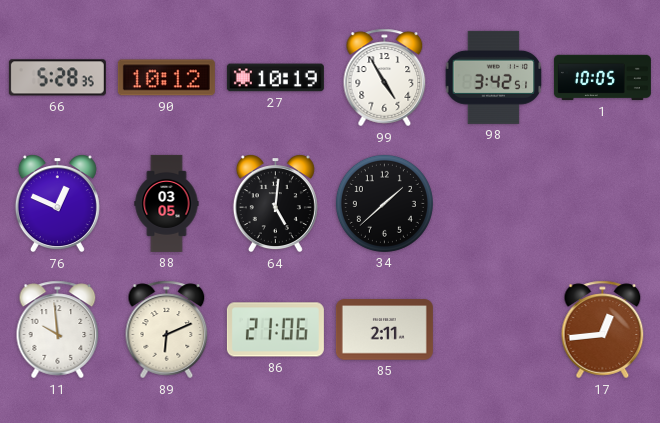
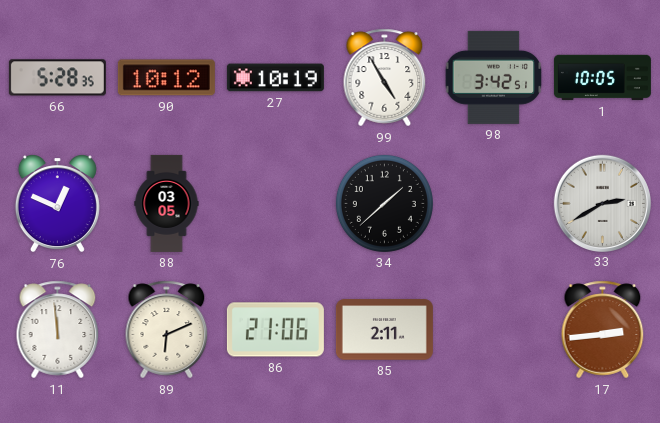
64: 5:01 -> none (275, 204)
33: none -> 2:40 (602, 203)
11: 9:59 -> 11:59 (58, 330)
17: 12:44 -> 2:44 (603, 330)
